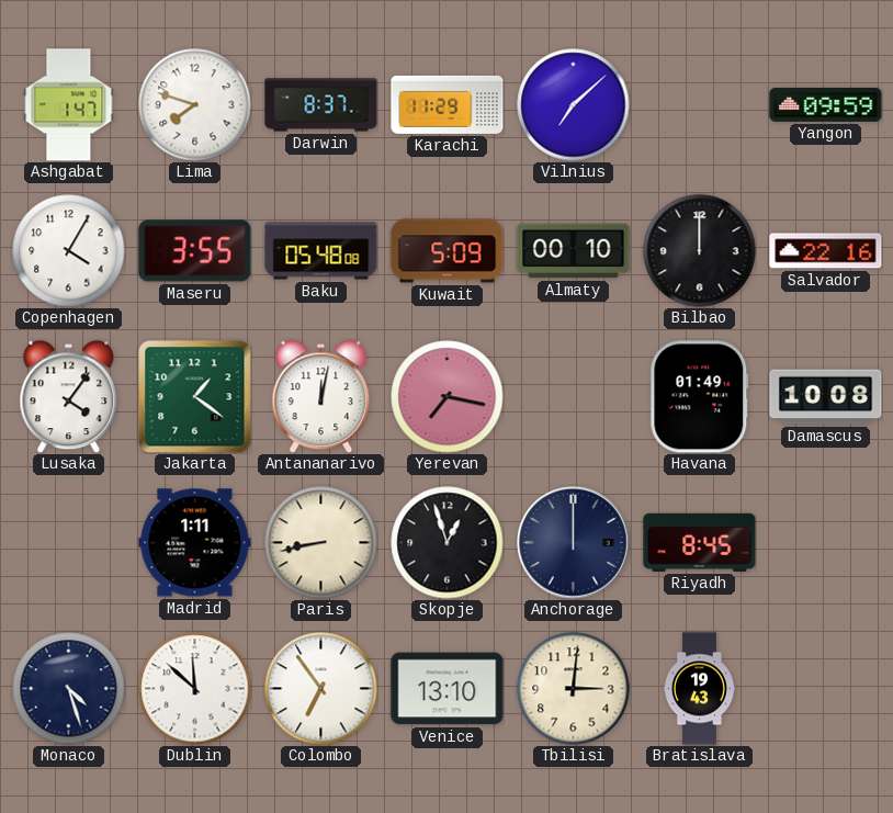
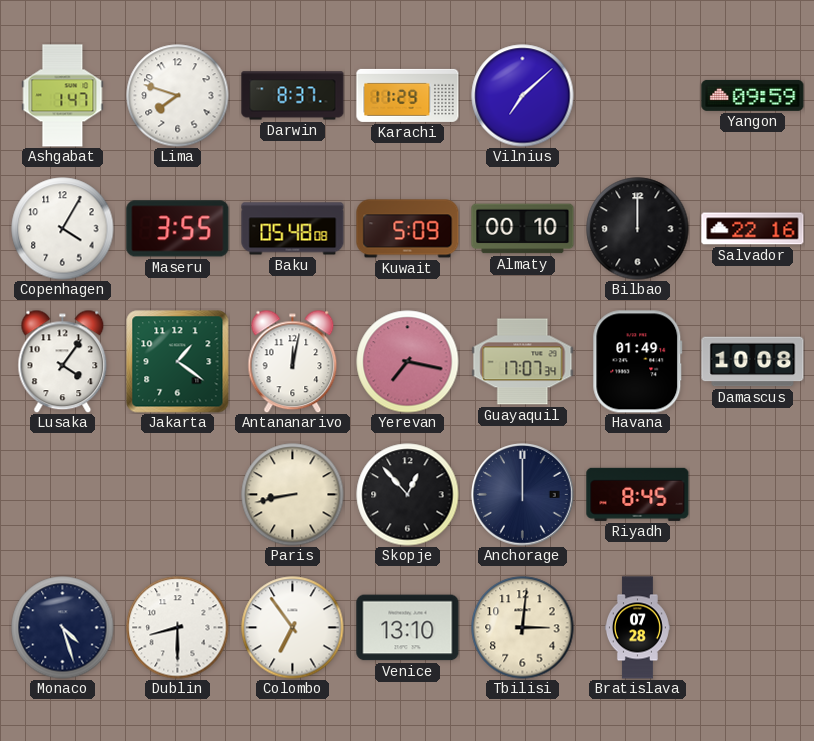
Guayaquil: none -> 17:07 (523, 362)
Madrid: 1:11 -> none (195, 543)
Skopje: 12:57 -> 12:53 (408, 495)
Dublin: 11:52 -> 8:30 (178, 628)
Bratislava: 19:43 -> 07:28 (637, 628)
